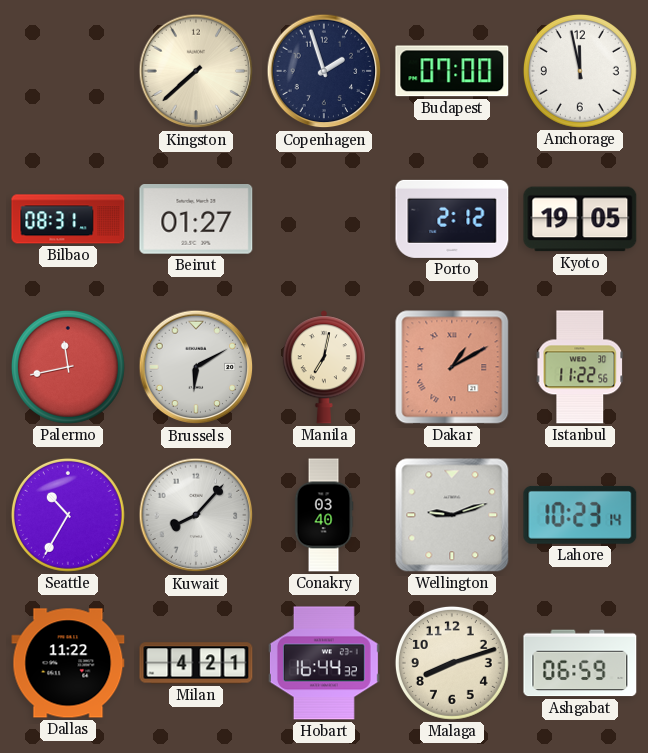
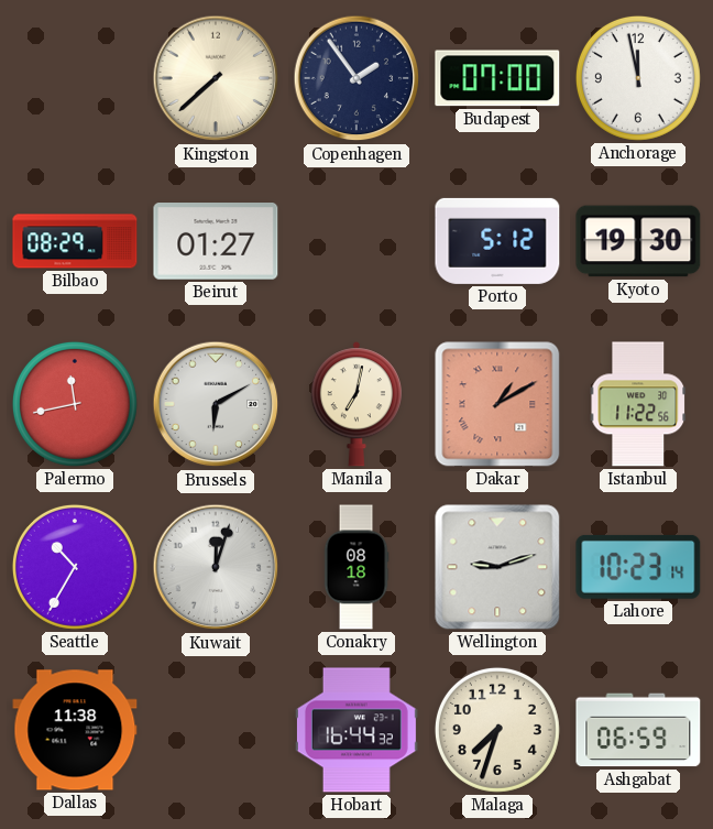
Copenhagen: 1:57 -> 1:54 (356, 78)
Bilbao: 08:31 -> 08:29 (75, 241)
Porto: 2:12 -> 5:12 (497, 241)
Kyoto: 19:05 -> 19:30 (638, 241)
Kuwait: 8:07 -> 12:03 (216, 567)
Conakry: 03:40 -> 08:18 (356, 567)
Dallas: 11:22 -> 11:38 (75, 730)
Milan: 4:21 -> none (196, 663)
Malaga: 8:12 -> 7:33 (497, 730)
